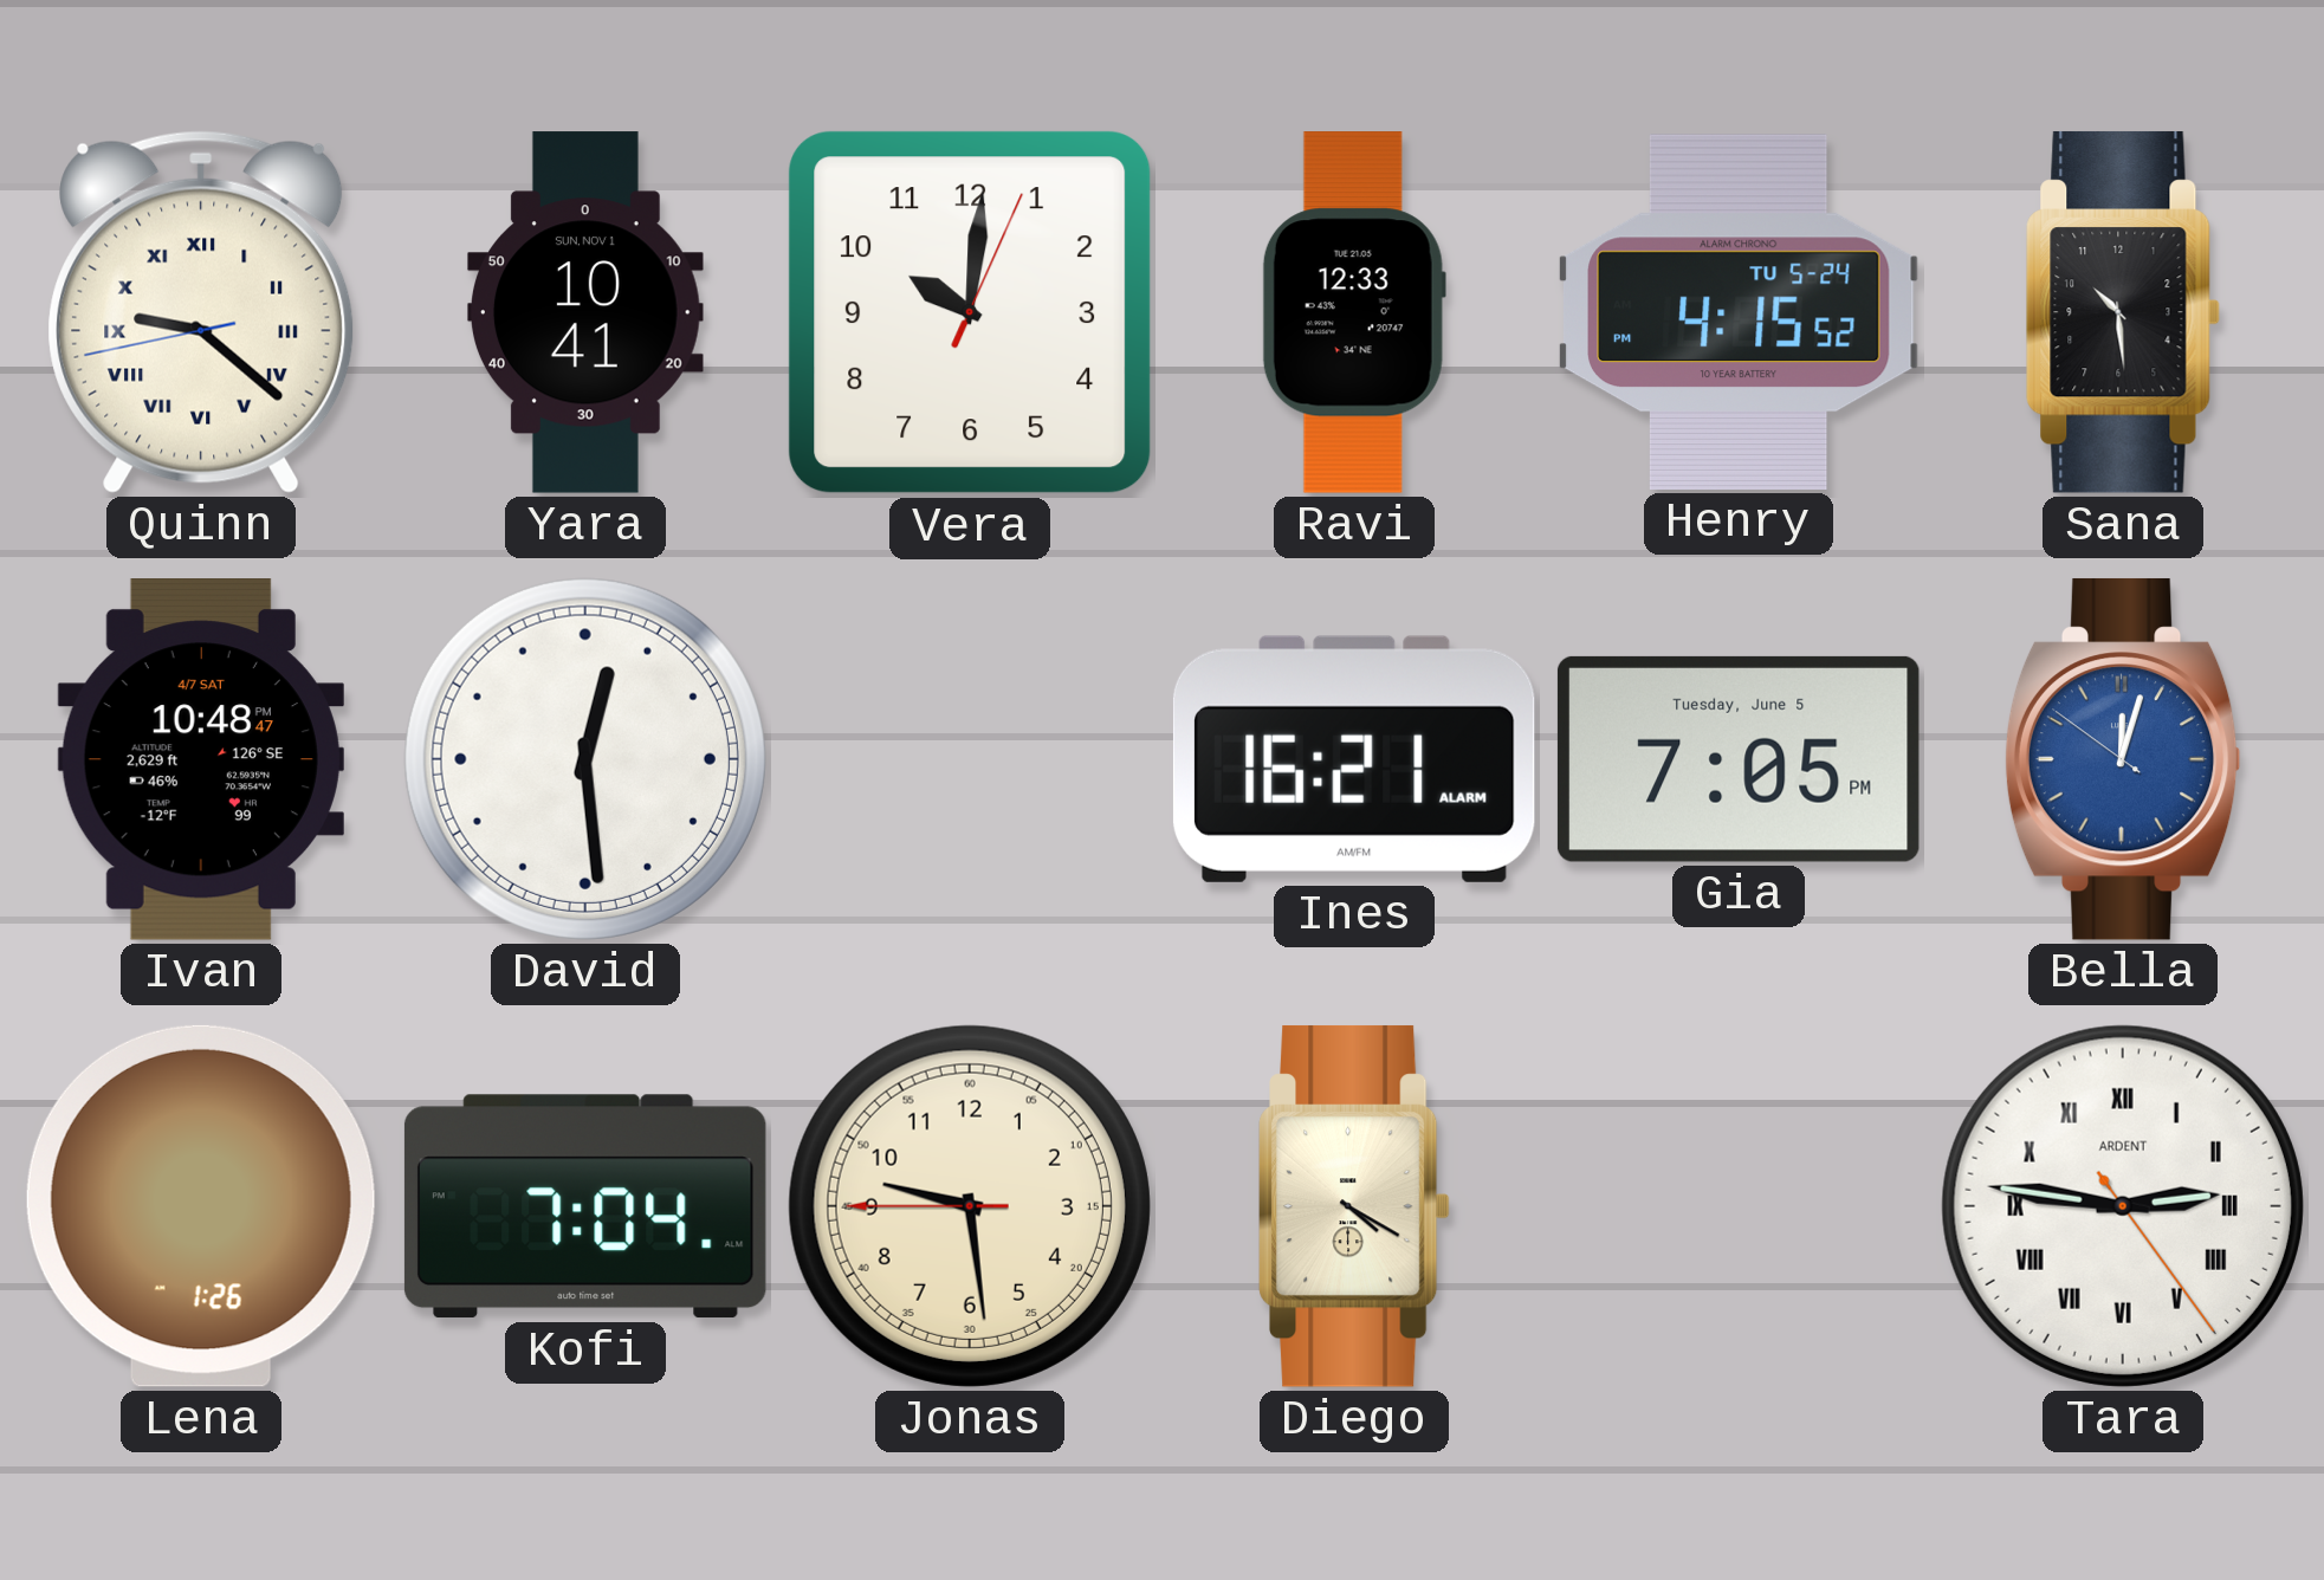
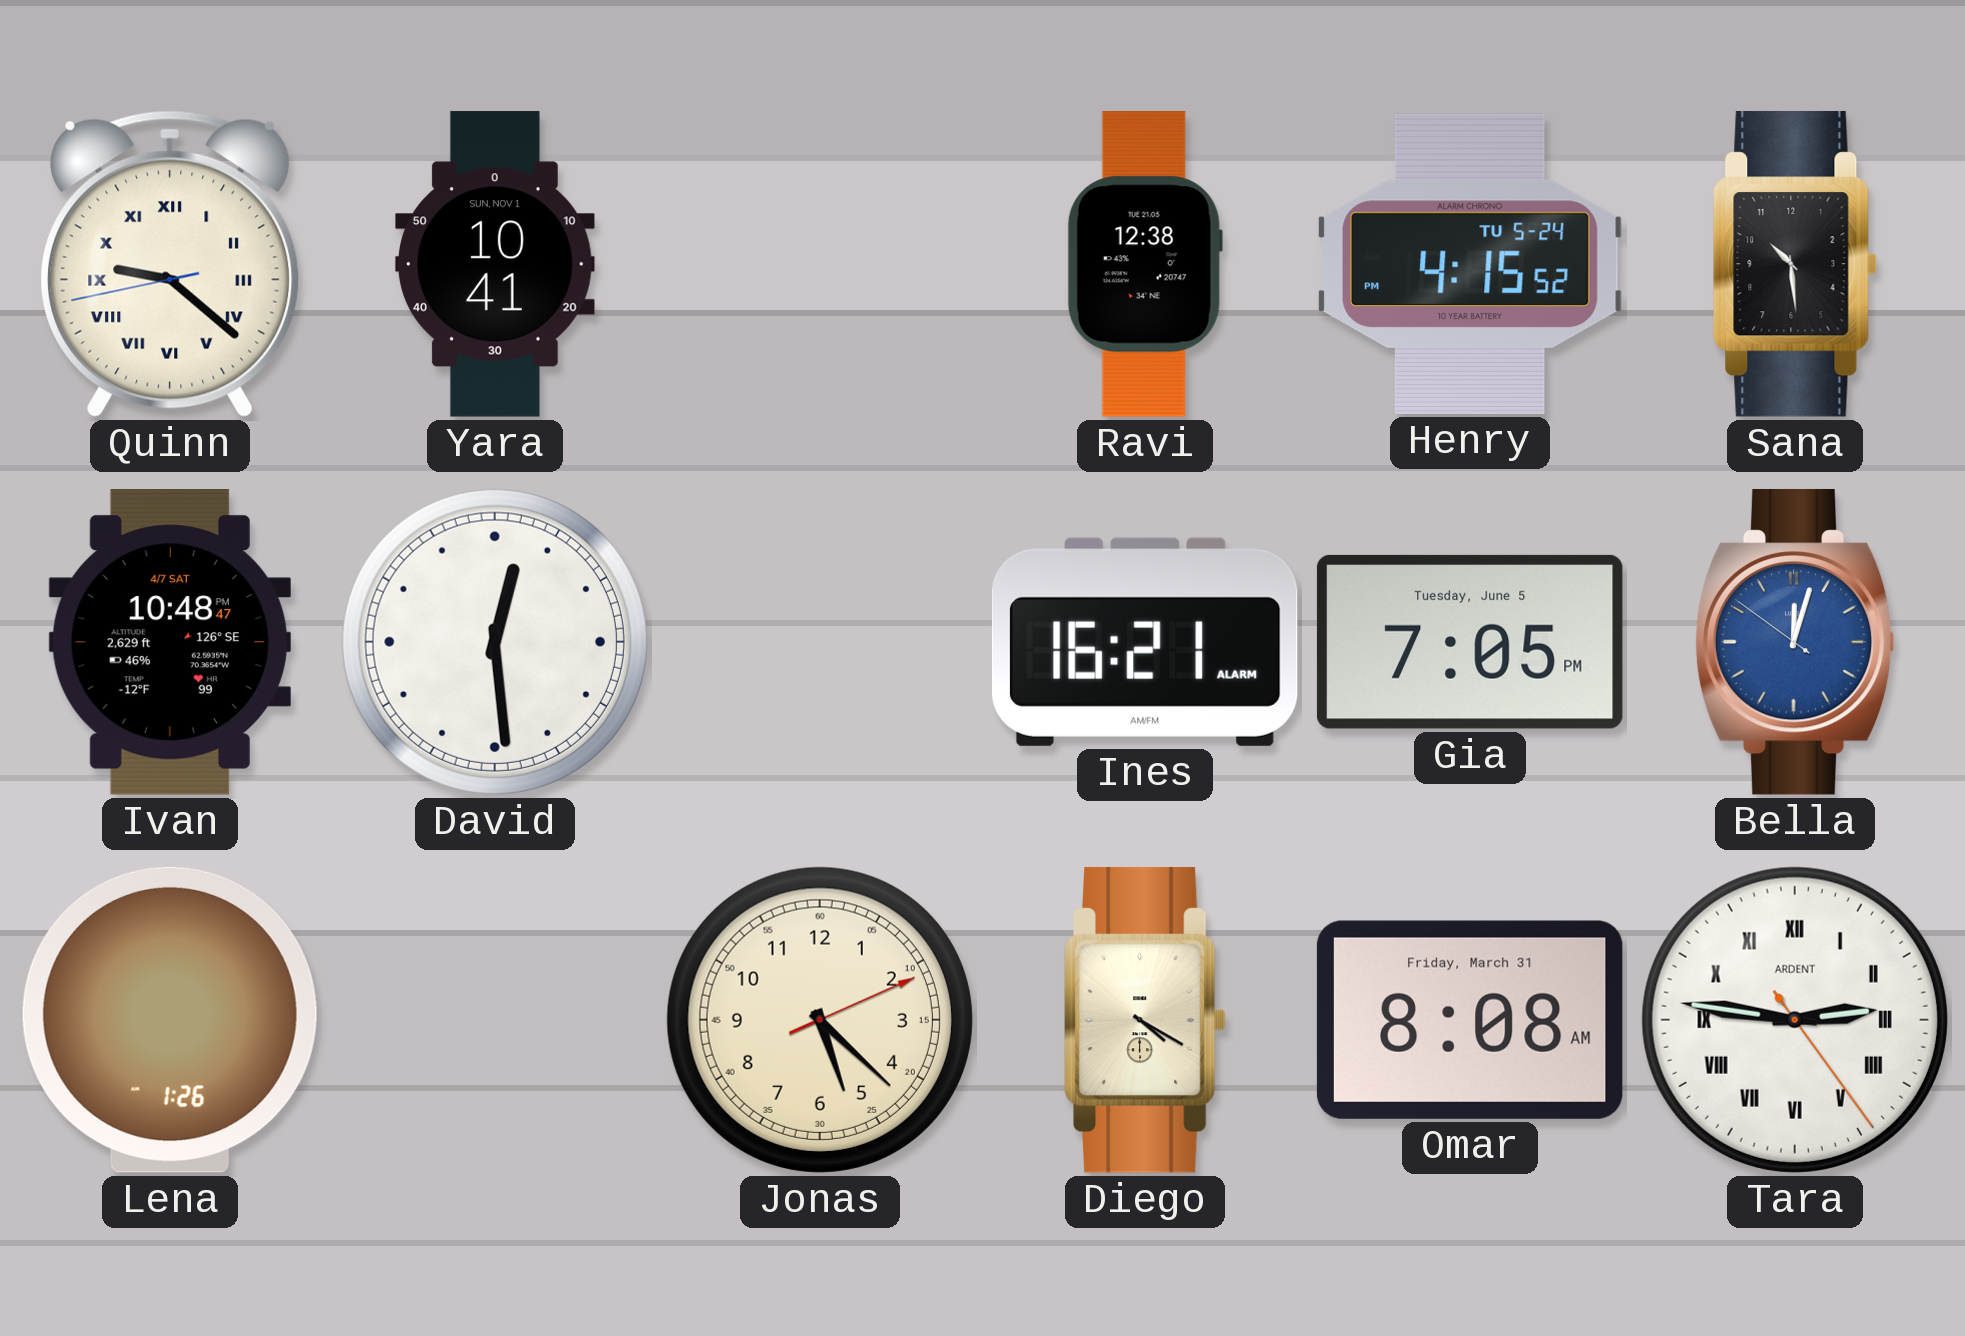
Vera: 10:01 -> none (970, 312)
Ravi: 12:33 -> 12:38 (1145, 264)
Kofi: 7:04 -> none (585, 1206)
Jonas: 9:28 -> 5:22 (820, 1020)
Omar: none -> 8:08 (1470, 1020)
